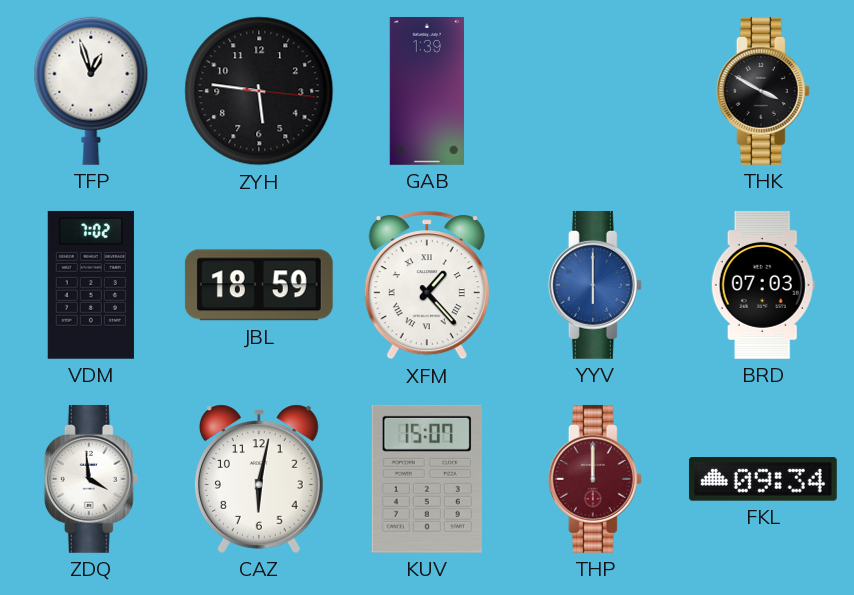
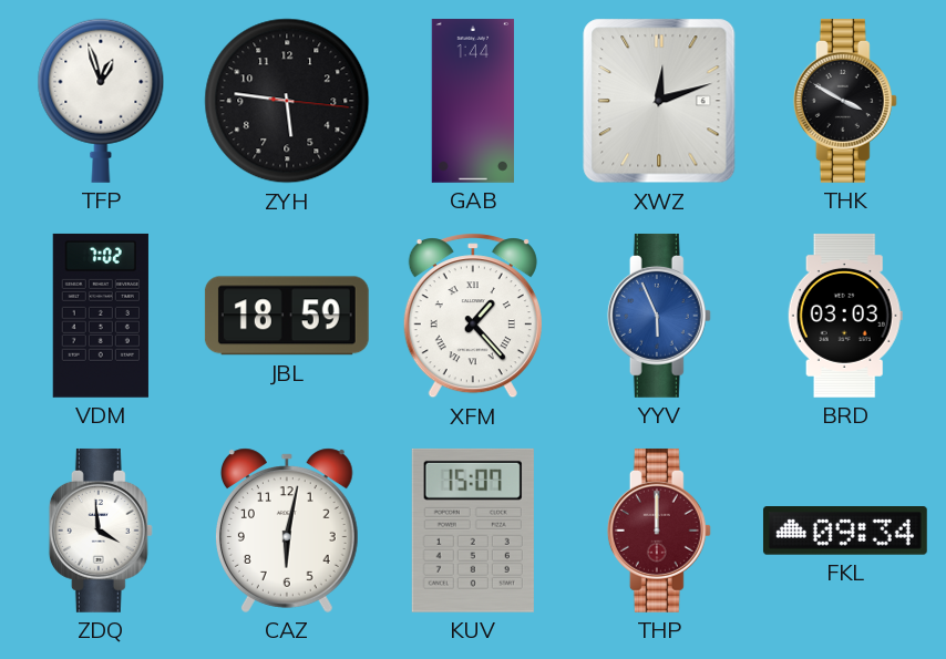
GAB: 1:39 -> 1:44 (472, 102)
XWZ: none -> 12:12 (659, 101)
YYV: 6:00 -> 5:56 (659, 316)
BRD: 07:03 -> 03:03 (845, 316)
